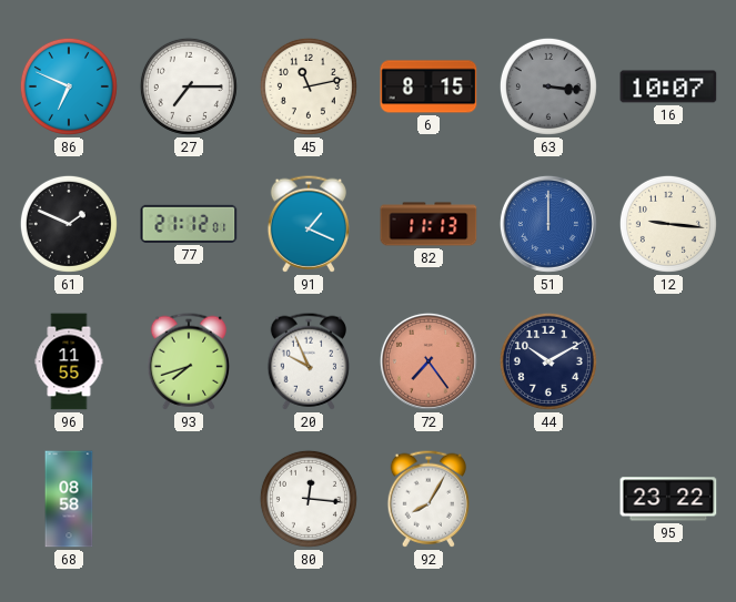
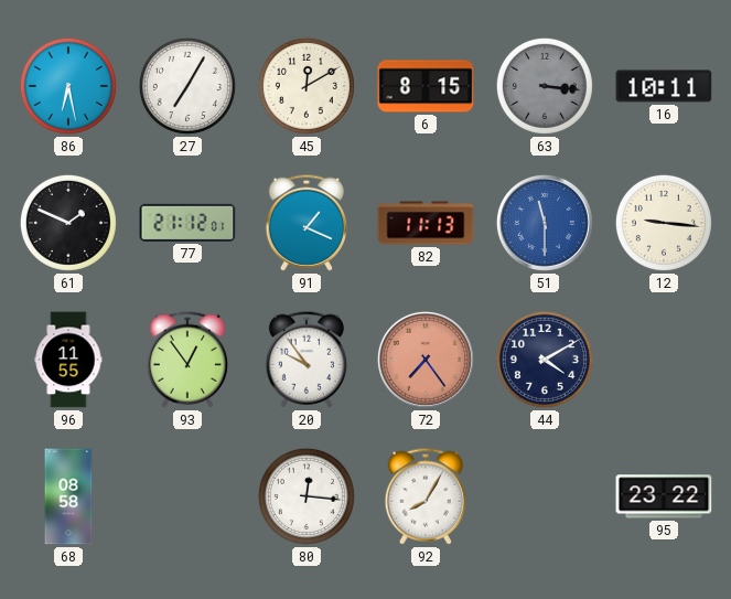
86: 6:49 -> 6:28 (68, 86)
27: 7:15 -> 7:05 (187, 86)
45: 11:13 -> 12:10 (307, 86)
16: 10:07 -> 10:11 (664, 86)
51: 12:00 -> 11:30 (545, 223)
93: 7:42 -> 12:54 (186, 360)
20: 9:56 -> 9:54 (305, 360)
44: 10:10 -> 4:10 (545, 360)
